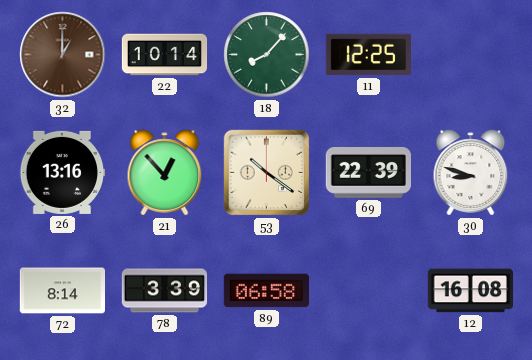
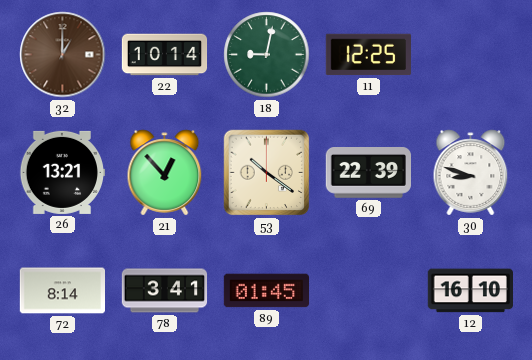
18: 8:07 -> 9:02 (267, 55)
26: 13:16 -> 13:21 (61, 172)
78: 3:39 -> 3:41 (165, 291)
89: 06:58 -> 01:45 (266, 291)
12: 16:08 -> 16:10 (470, 291)
